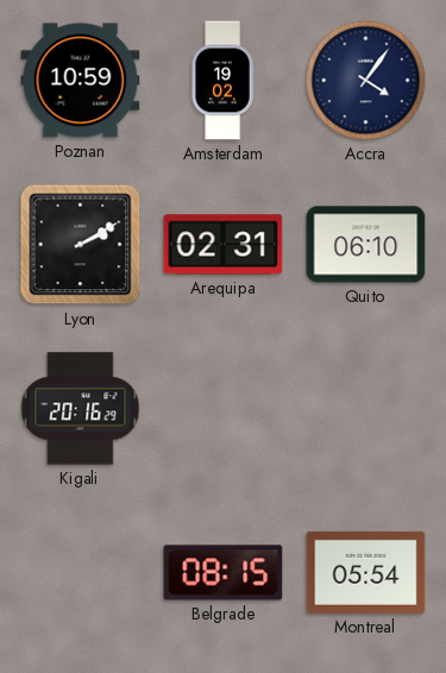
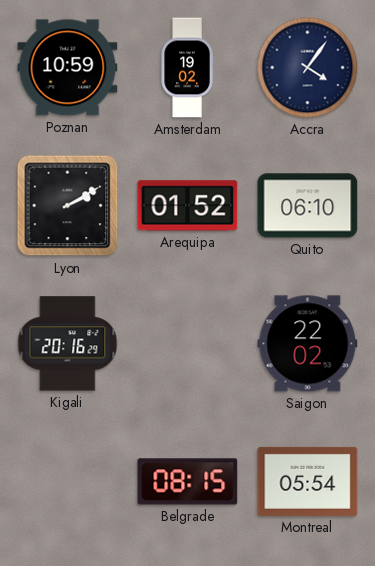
Arequipa: 02:31 -> 01:52 (188, 206)
Saigon: none -> 22:02 (308, 344)
